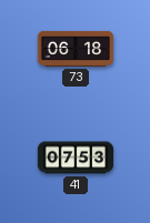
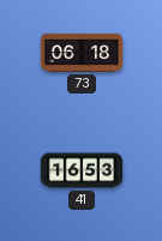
41: 07:53 -> 16:53 (80, 170)
